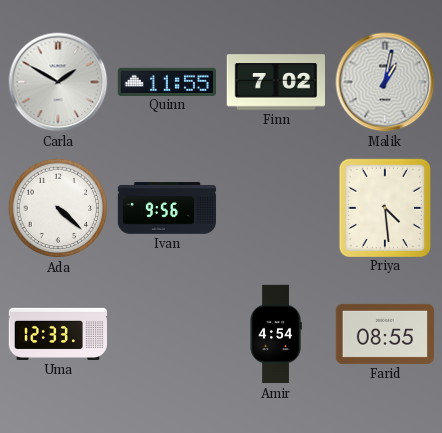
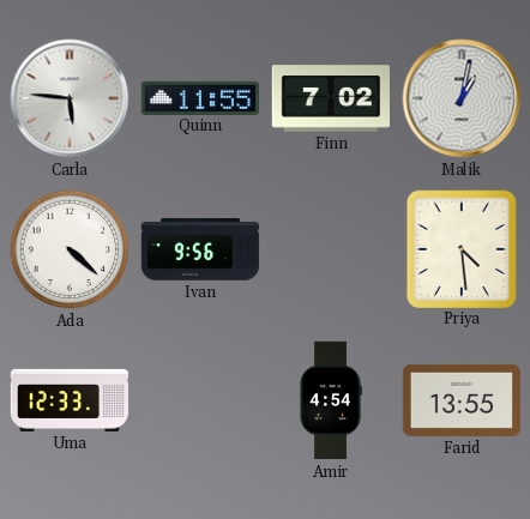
Carla: 1:50 -> 5:46 (70, 98)
Farid: 08:55 -> 13:55 (460, 400)
